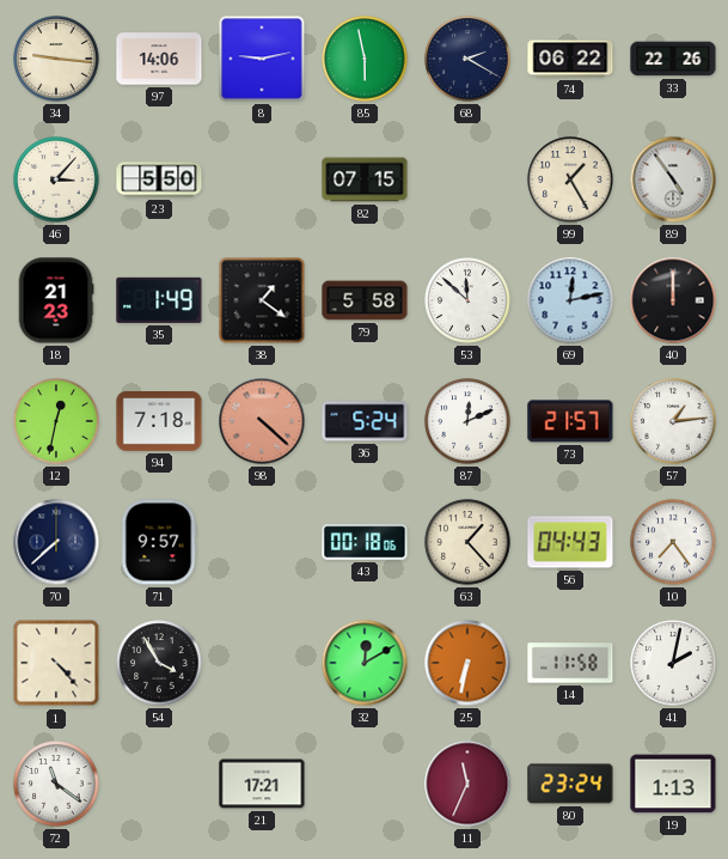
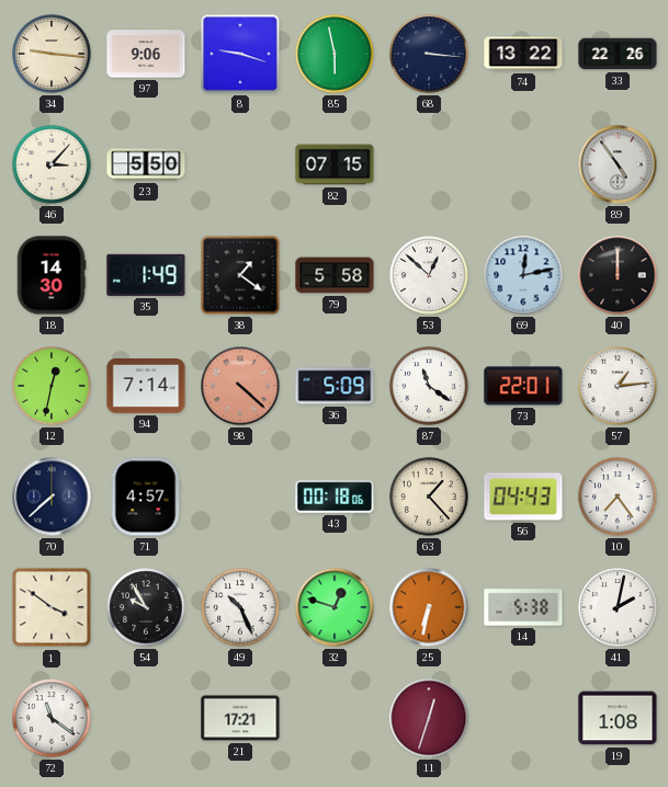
97: 14:06 -> 9:06 (146, 54)
8: 9:13 -> 9:18 (240, 54)
68: 2:20 -> 3:16 (429, 54)
74: 06:22 -> 13:22 (523, 54)
99: 1:25 -> none (570, 179)
18: 21:23 -> 14:30 (52, 275)
53: 11:52 -> 12:52 (429, 275)
94: 7:18 -> 7:14 (146, 387)
36: 5:24 -> 5:09 (335, 386)
87: 12:11 -> 11:21 (429, 386)
73: 21:57 -> 22:01 (523, 386)
71: 9:57 -> 4:57 (146, 497)
1: 4:23 -> 3:51 (52, 607)
54: 3:55 -> 9:55 (146, 607)
49: none -> 10:26 (240, 607)
32: 12:10 -> 12:48 (335, 607)
14: 11:58 -> 5:38 (523, 607)
11: 11:34 -> 12:33 (429, 718)
80: 23:24 -> none (570, 784)
19: 1:13 -> 1:08 (618, 718)
